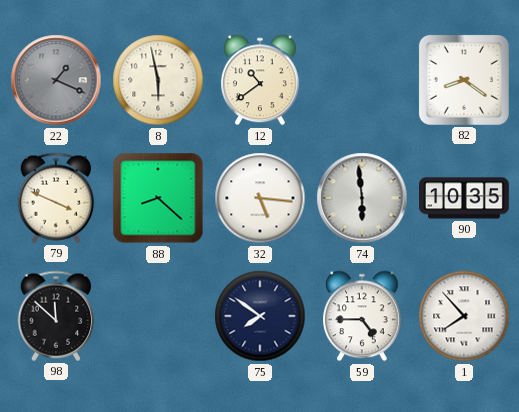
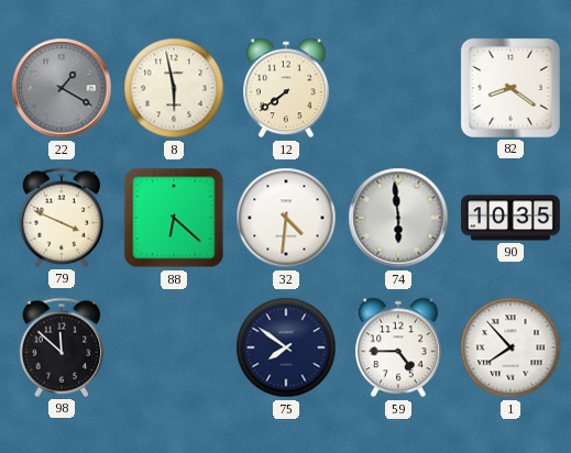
22: 1:19 -> 1:20 (62, 88)
12: 10:39 -> 7:39 (287, 88)
88: 8:22 -> 6:22 (174, 218)
32: 5:16 -> 4:31 (286, 218)
